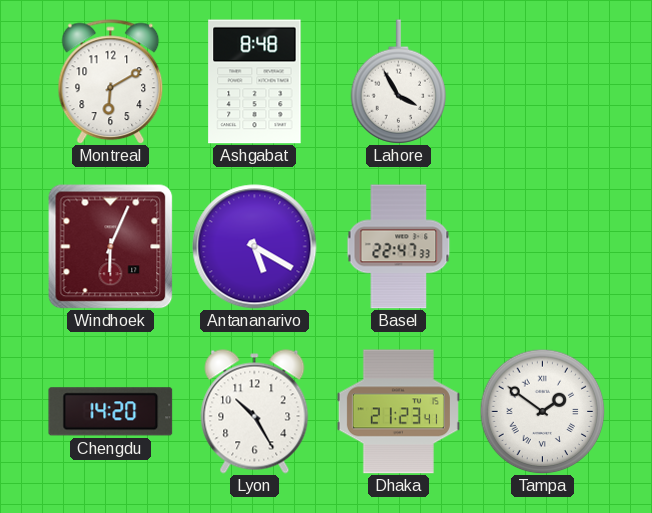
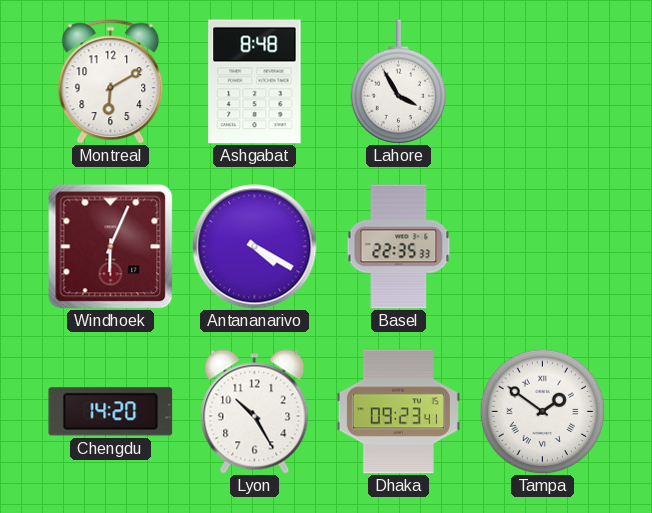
Antananarivo: 5:20 -> 4:20 (255, 247)
Basel: 22:47 -> 22:35 (399, 247)
Dhaka: 21:23 -> 09:23 (398, 412)
